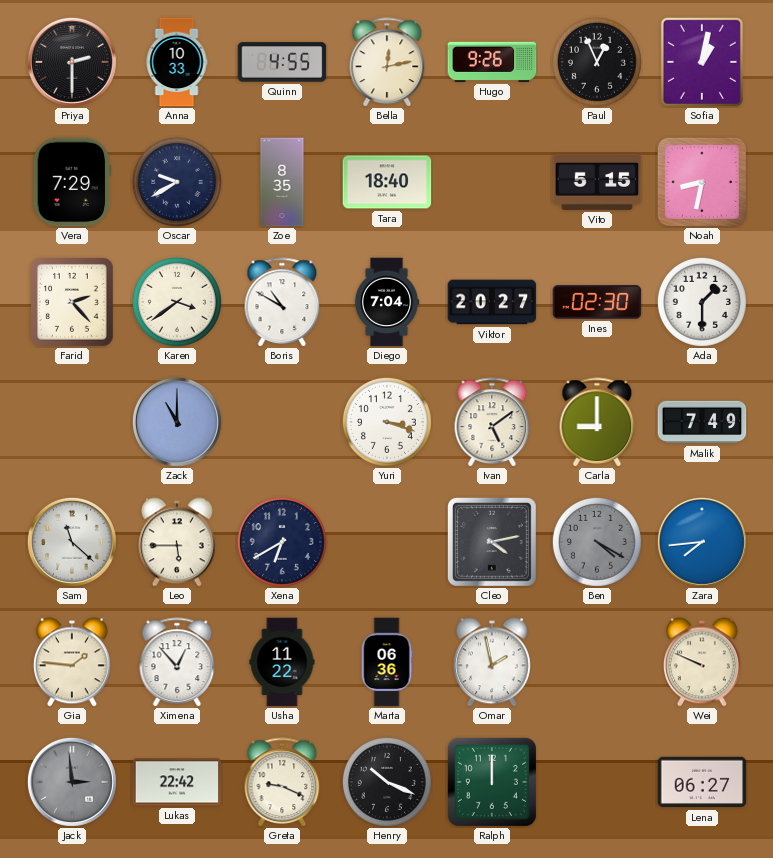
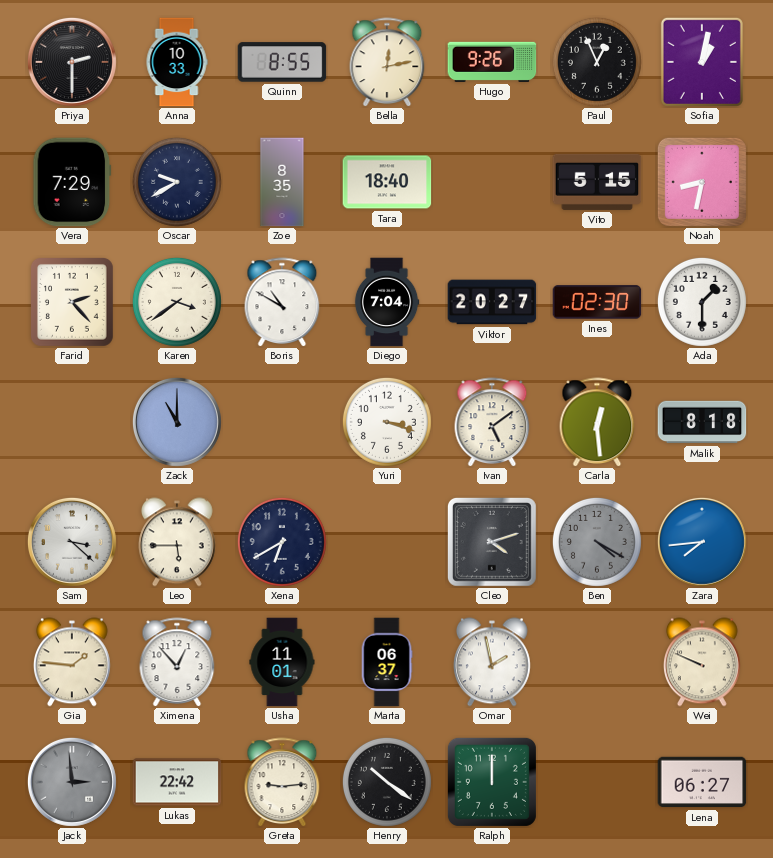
Quinn: 4:55 -> 8:55 (282, 62)
Carla: 9:00 -> 12:29 (597, 422)
Malik: 7:49 -> 8:18 (702, 422)
Sam: 11:22 -> 3:22 (72, 542)
Cleo: 4:13 -> 4:12 (492, 542)
Usha: 11:22 -> 11:01 (282, 662)
Marta: 06:36 -> 06:37 (387, 662)
Greta: 9:19 -> 9:14 (282, 782)
Henry: 10:19 -> 10:21 (387, 782)
